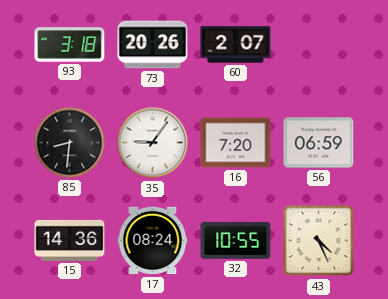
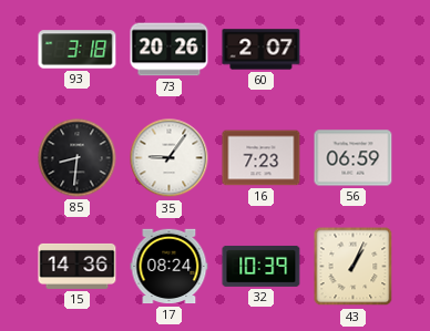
16: 7:20 -> 7:23 (262, 158)
32: 10:55 -> 10:39 (262, 266)
43: 4:26 -> 1:04 (354, 267)
